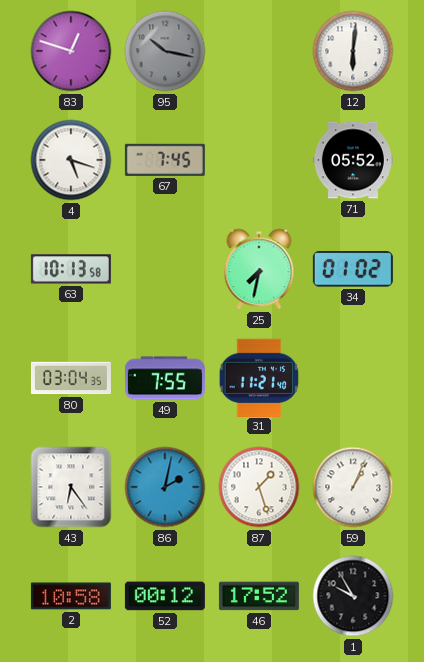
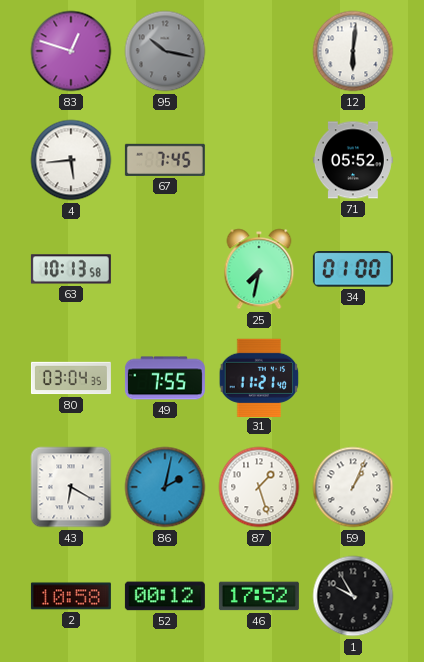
4: 5:18 -> 5:44 (71, 160)
34: 01:02 -> 01:00 (353, 269)
43: 6:24 -> 6:20 (71, 487)
